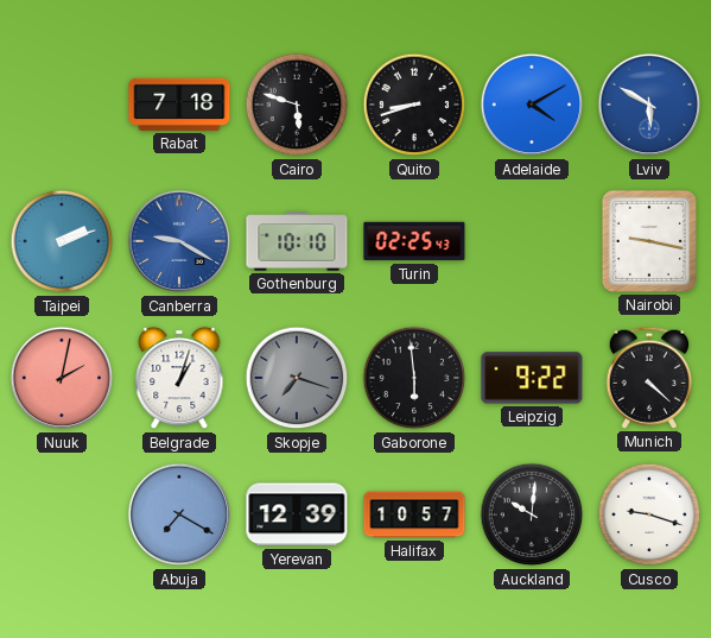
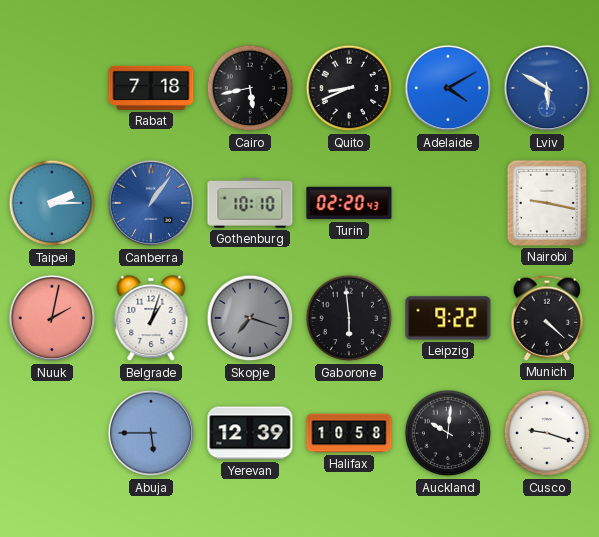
Cairo: 5:48 -> 5:43 (250, 88)
Quito: 8:42 -> 8:41 (349, 88)
Taipei: 2:12 -> 2:15 (52, 203)
Canberra: 9:20 -> 1:06 (151, 203)
Turin: 02:25 -> 02:20 (349, 203)
Abuja: 7:20 -> 5:45 (151, 433)
Halifax: 10:57 -> 10:58 (349, 433)
